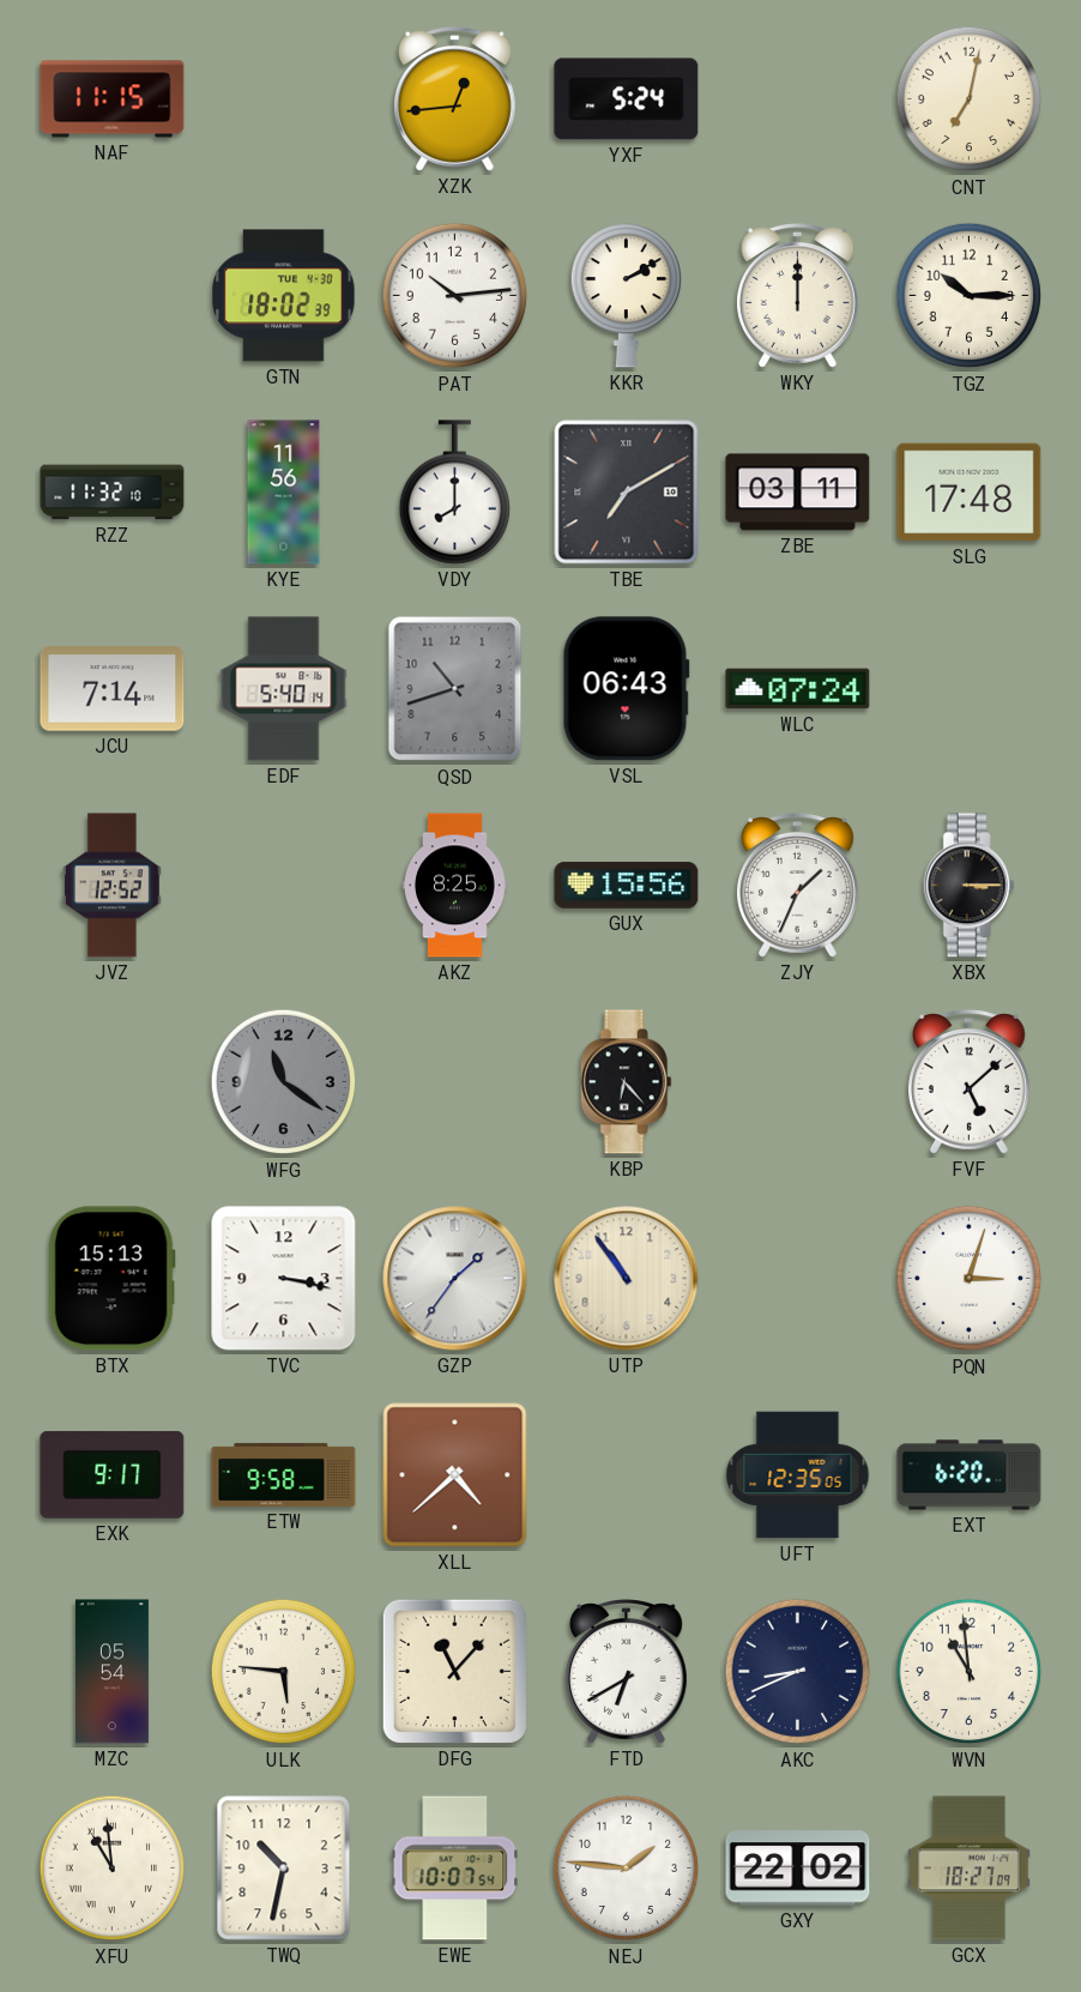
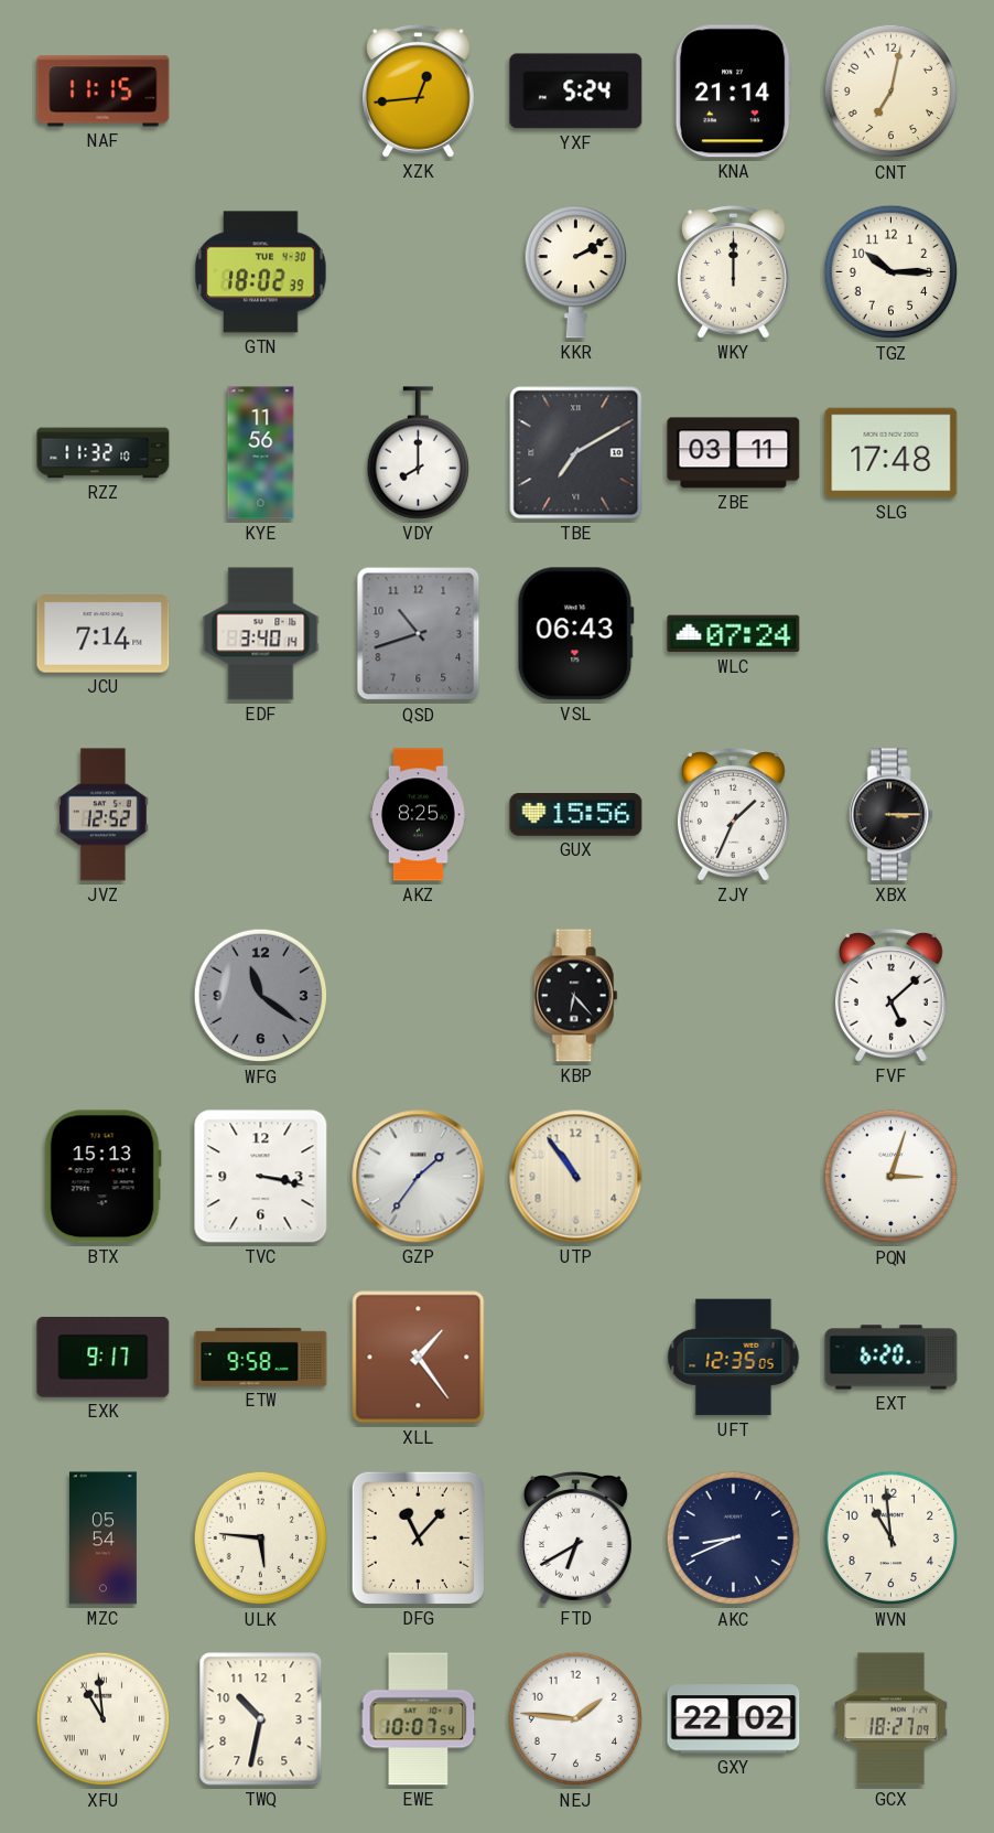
KNA: none -> 21:14 (733, 92)
PAT: 10:14 -> none (455, 296)
EDF: 5:40 -> 3:40 (261, 634)
XLL: 4:38 -> 1:24 (419, 1358)
